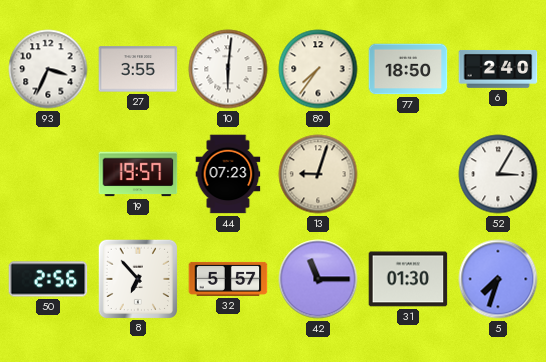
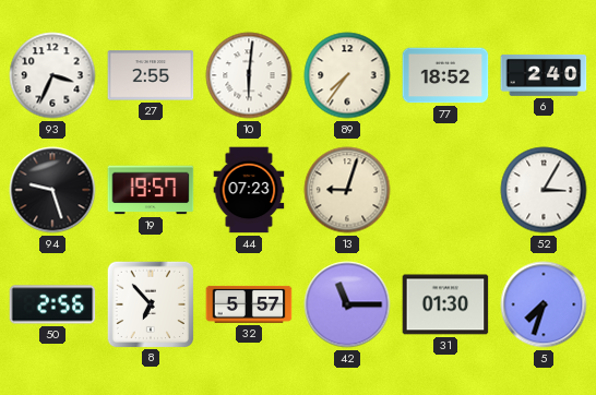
27: 3:55 -> 2:55 (151, 75)
77: 18:50 -> 18:52 (445, 75)
94: none -> 9:27 (52, 190)
